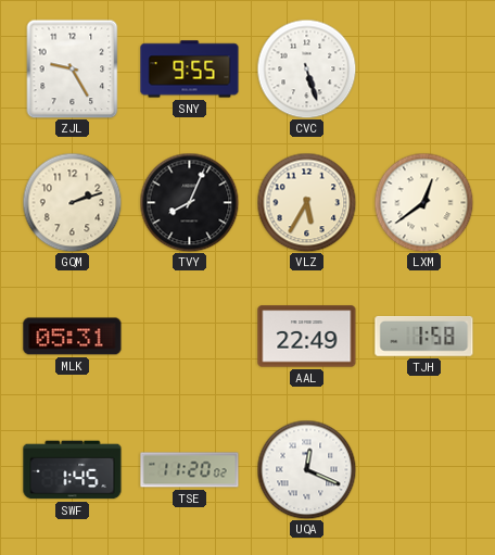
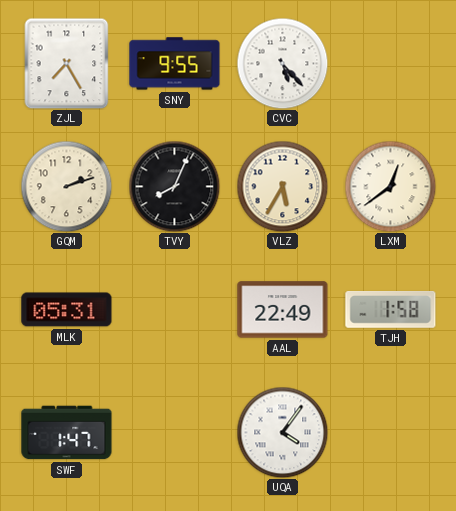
ZJL: 9:25 -> 7:25 (67, 63)
CVC: 5:27 -> 5:23 (282, 63)
SWF: 1:45 -> 1:47 (67, 433)
TSE: 11:20 -> none (190, 470)
UQA: 12:19 -> 4:06 (282, 432)
